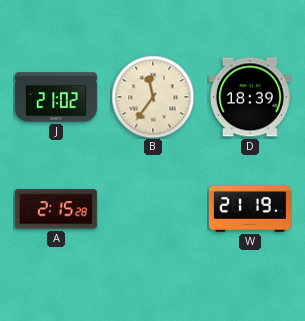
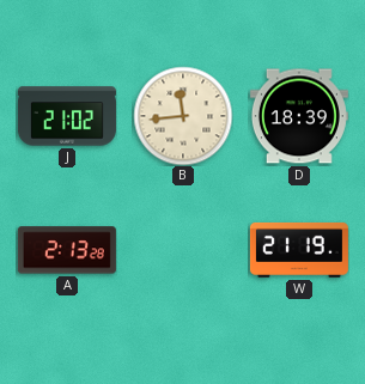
B: 11:36 -> 11:44 (183, 116)
A: 2:15 -> 2:13 (67, 250)
